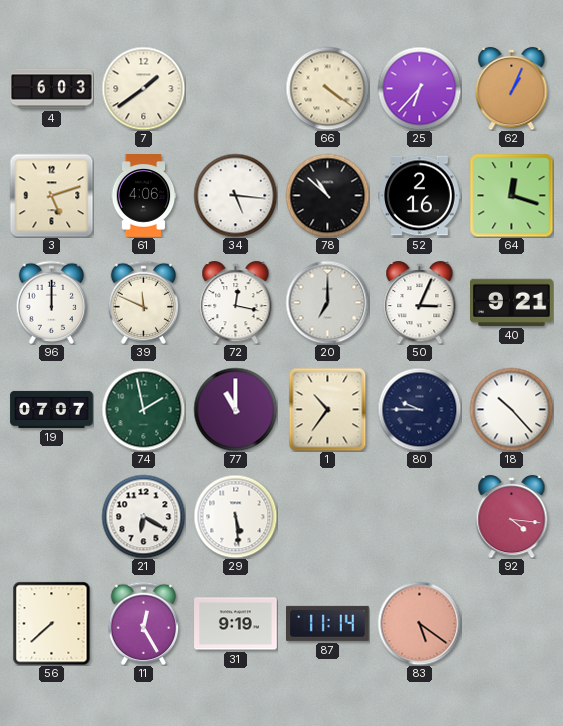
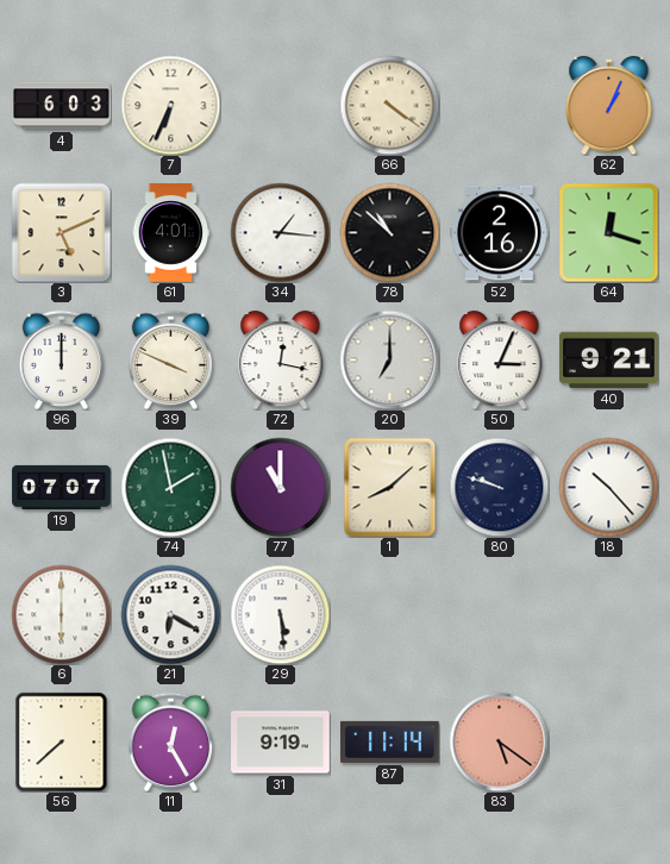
7: 1:39 -> 6:34 (170, 105)
25: 6:37 -> none (419, 88)
3: 5:12 -> 5:11 (61, 232)
61: 4:06 -> 4:01 (171, 233)
34: 5:16 -> 1:16 (280, 232)
39: 11:49 -> 3:49 (171, 359)
1: 10:36 -> 8:08 (390, 487)
80: 9:45 -> 9:48 (499, 487)
6: none -> 6:00 (61, 614)
92: 4:16 -> none (512, 516)
